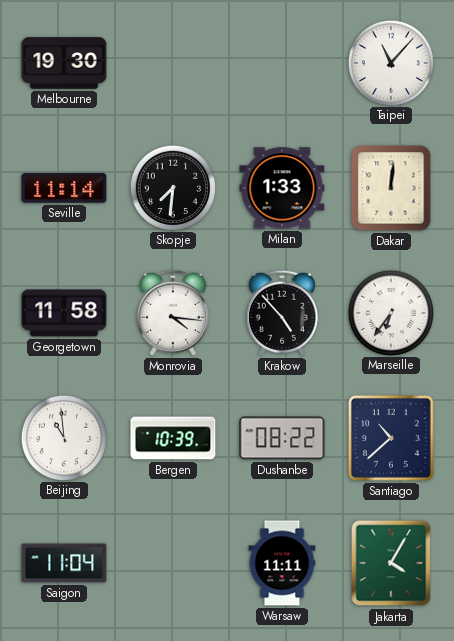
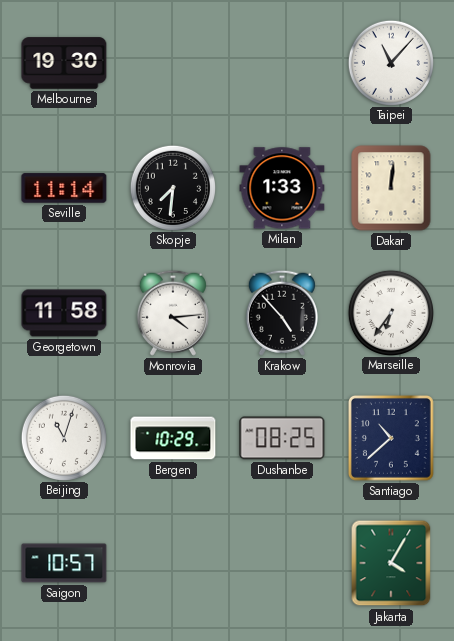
Monrovia: 4:16 -> 4:14 (173, 313)
Beijing: 10:59 -> 11:03 (63, 437)
Bergen: 10:39 -> 10:29 (173, 438)
Dushanbe: 08:22 -> 08:25 (282, 438)
Saigon: 11:04 -> 10:57 (64, 563)
Warsaw: 11:11 -> none (282, 563)
